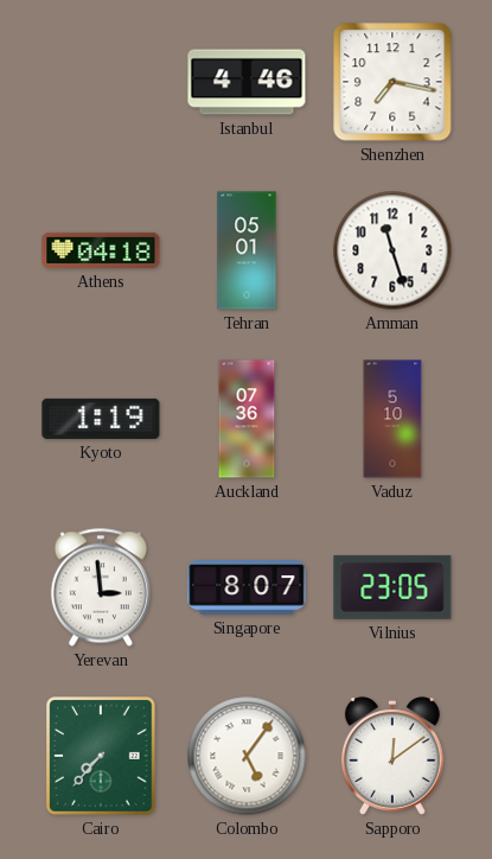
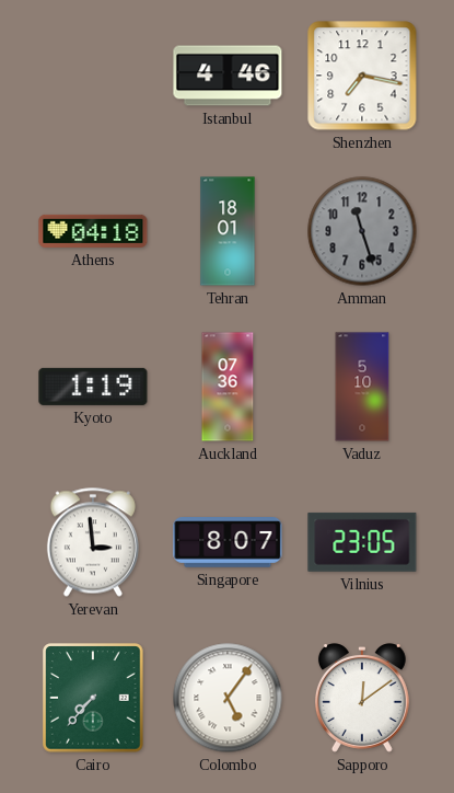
Tehran: 05:01 -> 18:01 (228, 231)
Amman dial: white -> grey (362, 231)
